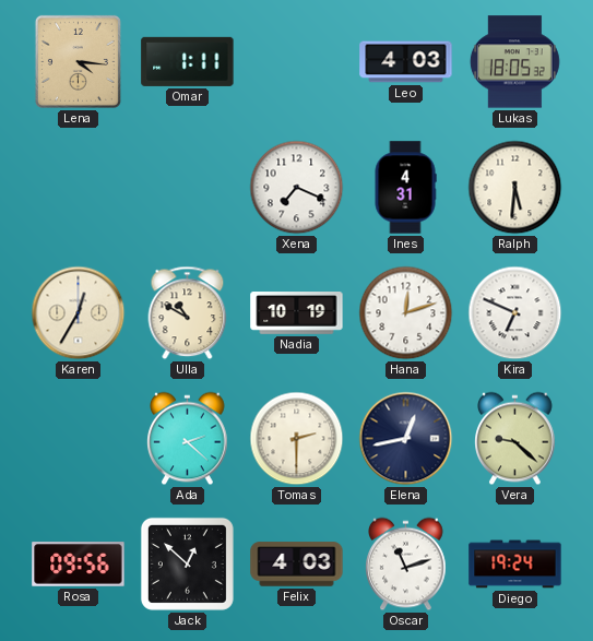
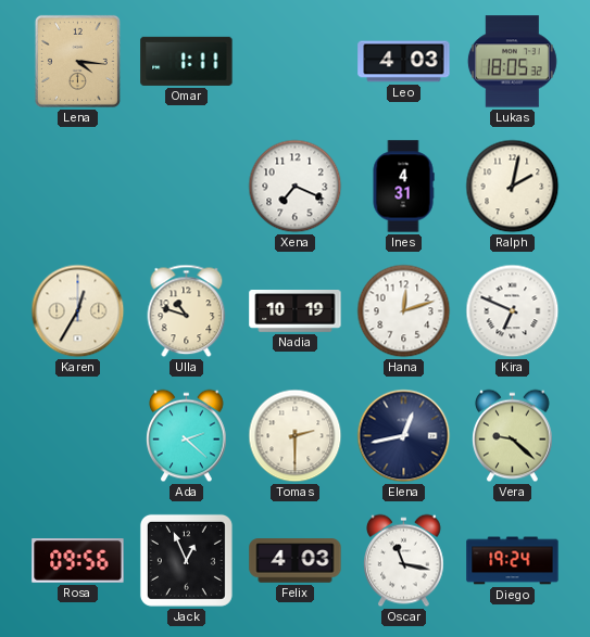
Ralph: 5:31 -> 2:02 (513, 187)
Ulla: 10:50 -> 10:48 (187, 311)
Jack: 12:52 -> 12:56 (186, 560)
Oscar: 11:12 -> 11:17 (404, 561)
